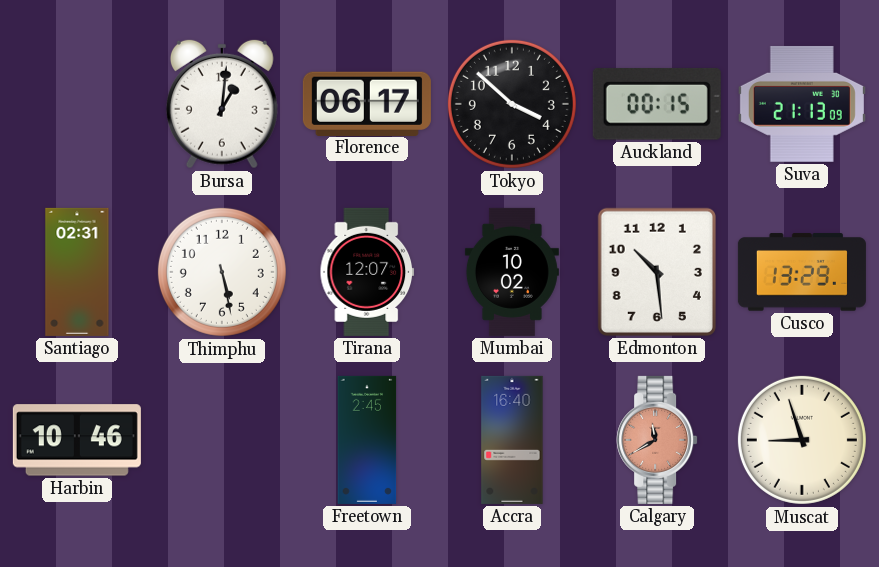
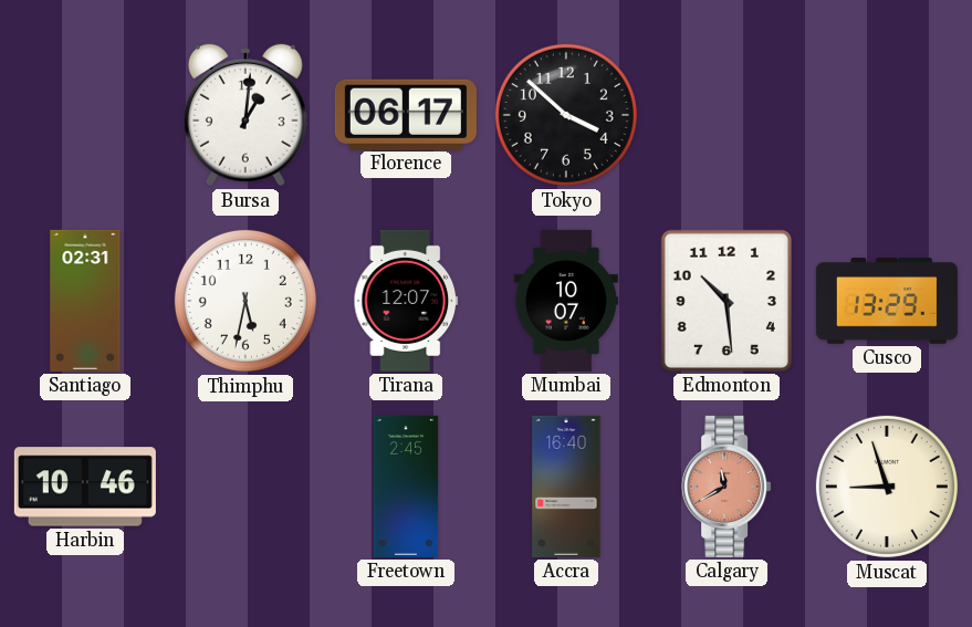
Auckland: 00:15 -> none (657, 104)
Suva: 21:13 -> none (802, 104)
Thimphu: 5:28 -> 5:32 (245, 301)
Mumbai: 10:02 -> 10:07 (566, 301)
